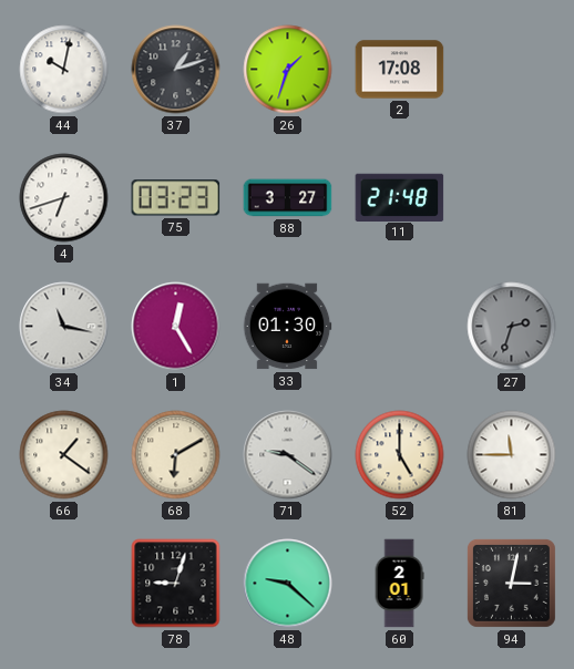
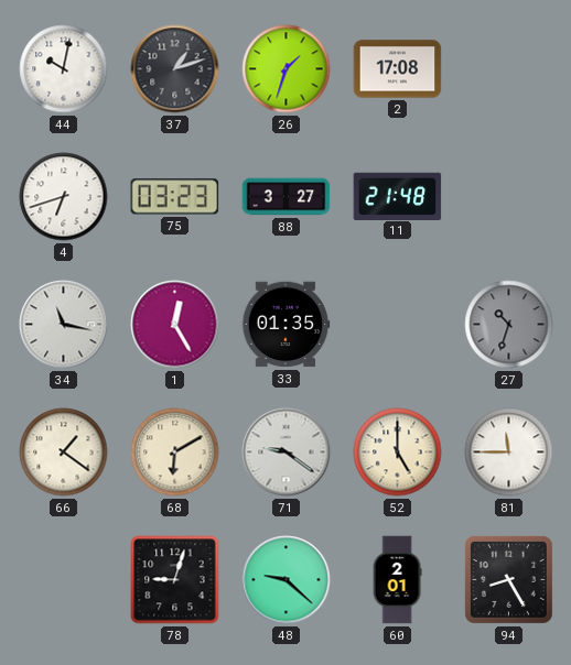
33: 01:30 -> 01:35 (285, 325)
27: 2:33 -> 10:33 (509, 325)
94: 3:02 -> 8:25 (508, 579)
